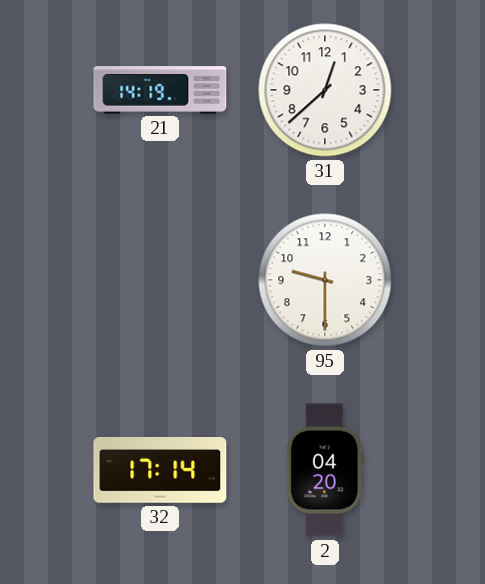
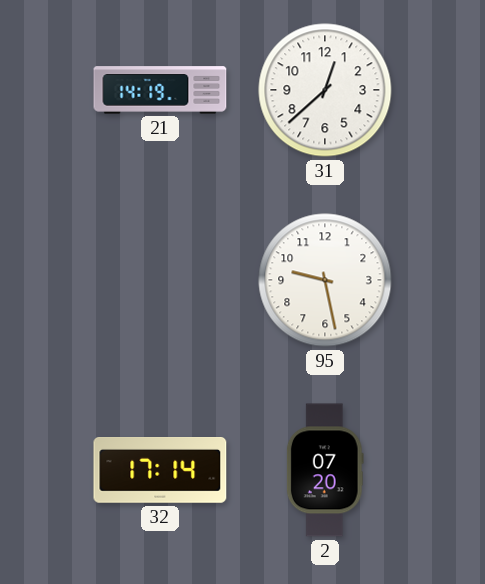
95: 9:30 -> 9:28 (325, 280)
2: 04:20 -> 07:20 (325, 470)
